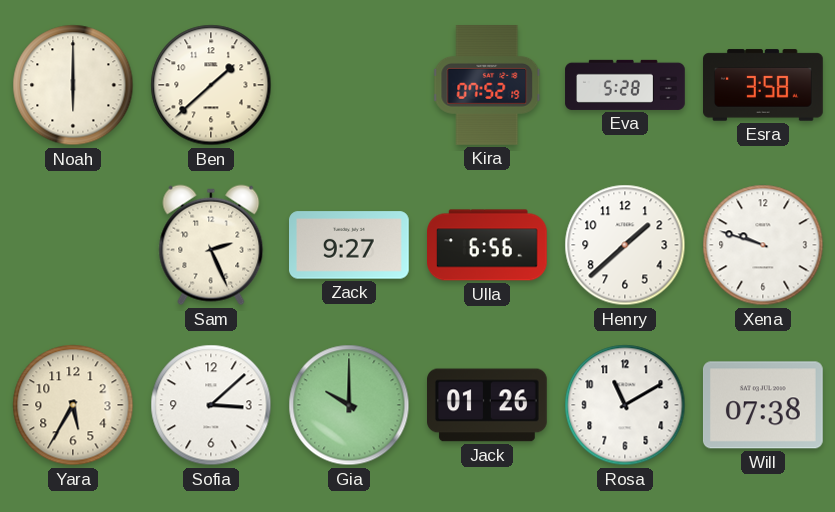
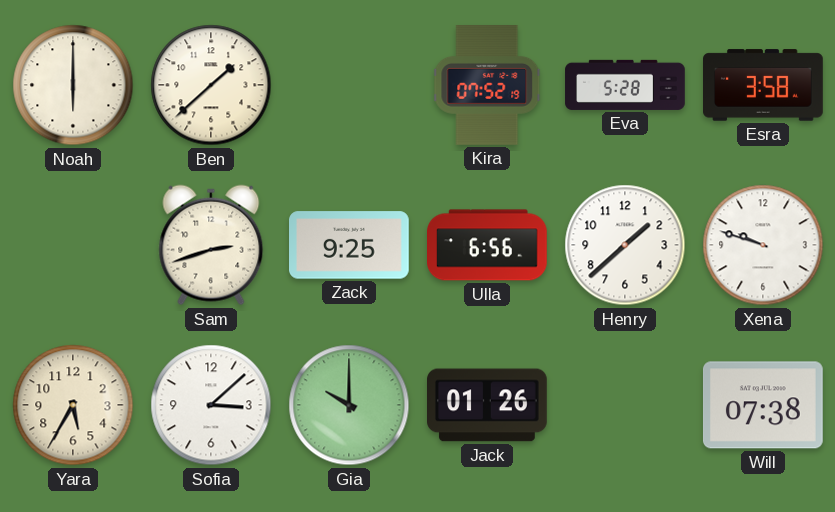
Sam: 2:26 -> 2:42 (211, 245)
Zack: 9:27 -> 9:25 (350, 245)
Rosa: 11:10 -> none (625, 405)
